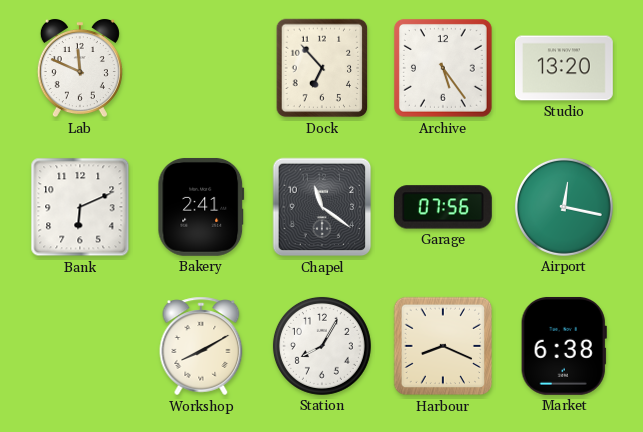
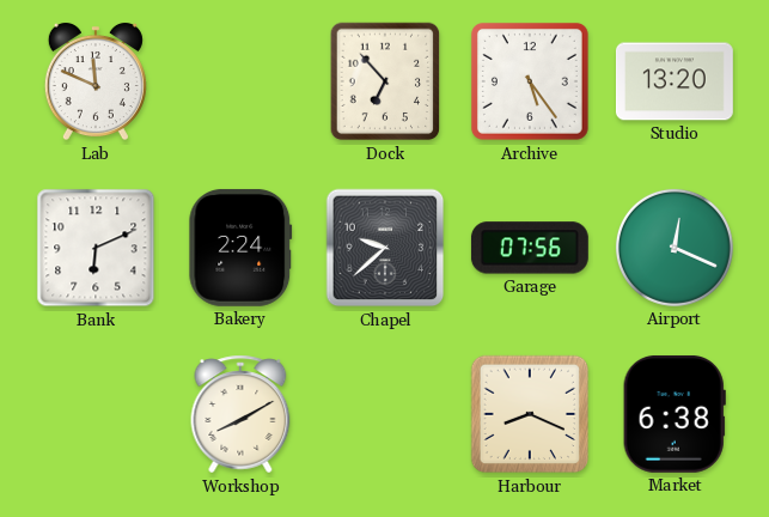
Bakery: 2:41 -> 2:24 (240, 248)
Chapel: 11:21 -> 9:38 (385, 248)
Airport: 12:17 -> 12:19 (675, 248)
Station: 8:05 -> none (322, 346)
